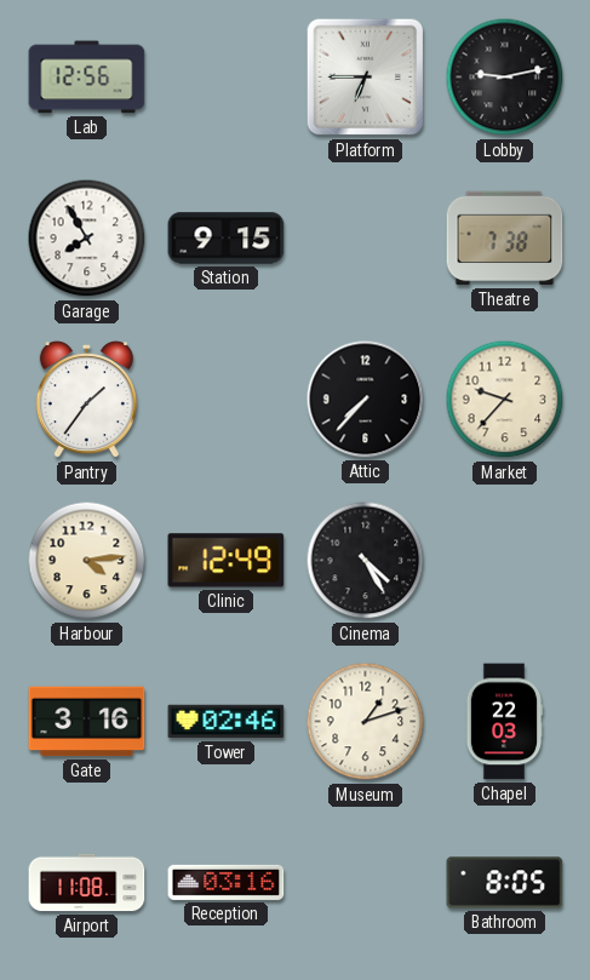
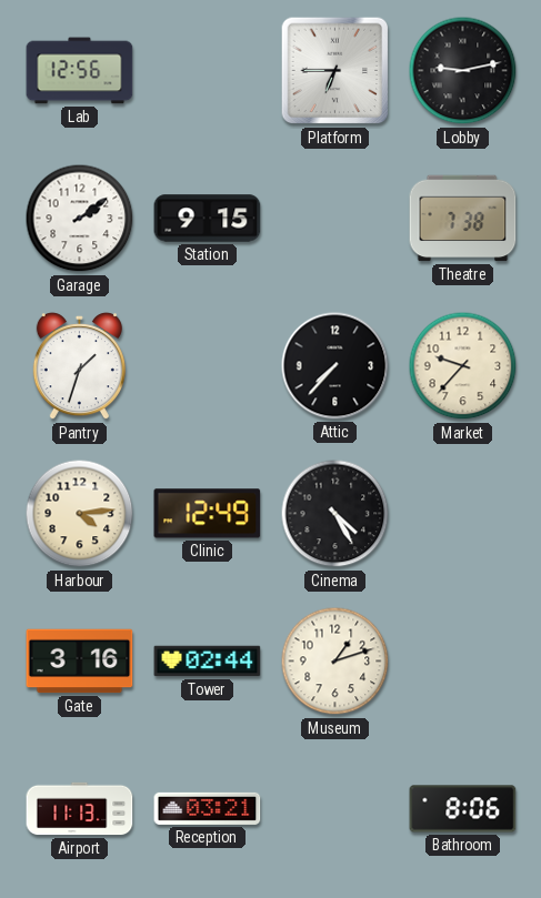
Garage: 7:55 -> 2:09 (80, 219)
Pantry: 1:36 -> 1:33 (79, 366)
Tower: 02:46 -> 02:44 (208, 662)
Chapel: 22:03 -> none (504, 722)
Airport: 11:08 -> 11:13 (80, 809)
Reception: 03:16 -> 03:21 (208, 808)
Bathroom: 8:05 -> 8:06 (463, 809)
